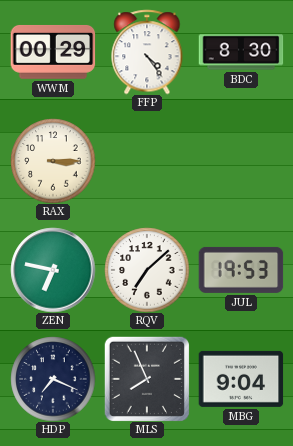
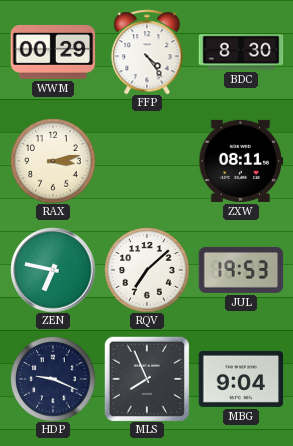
RAX: 3:15 -> 3:13 (53, 161)
ZXW: none -> 08:11 (241, 161)
HDP: 7:19 -> 9:19 (53, 379)
